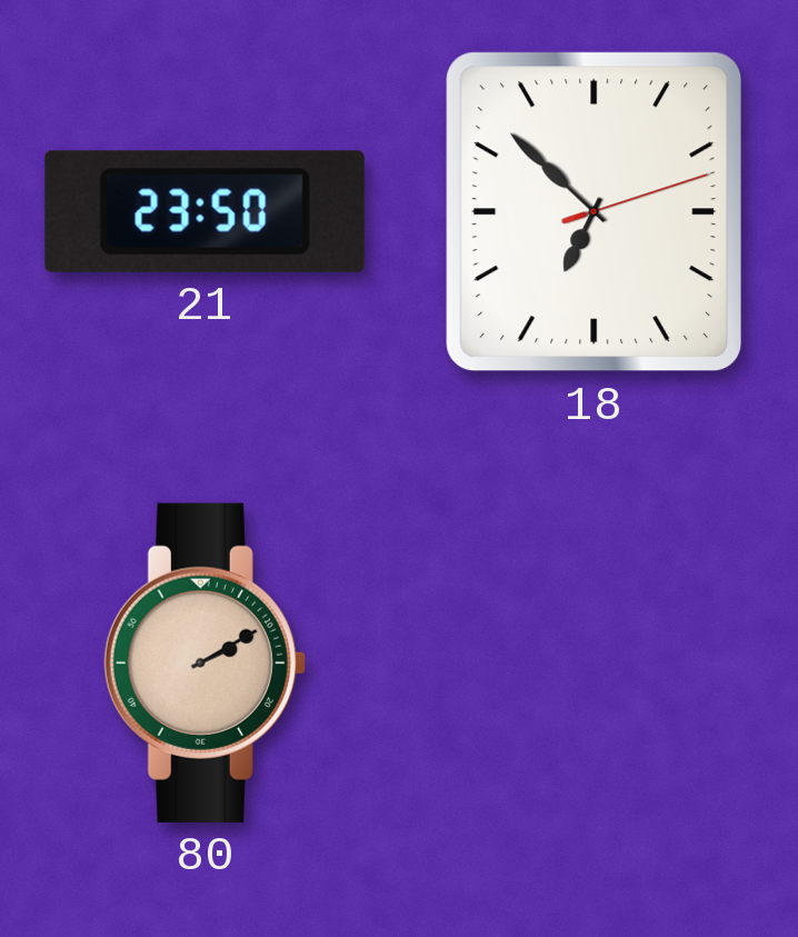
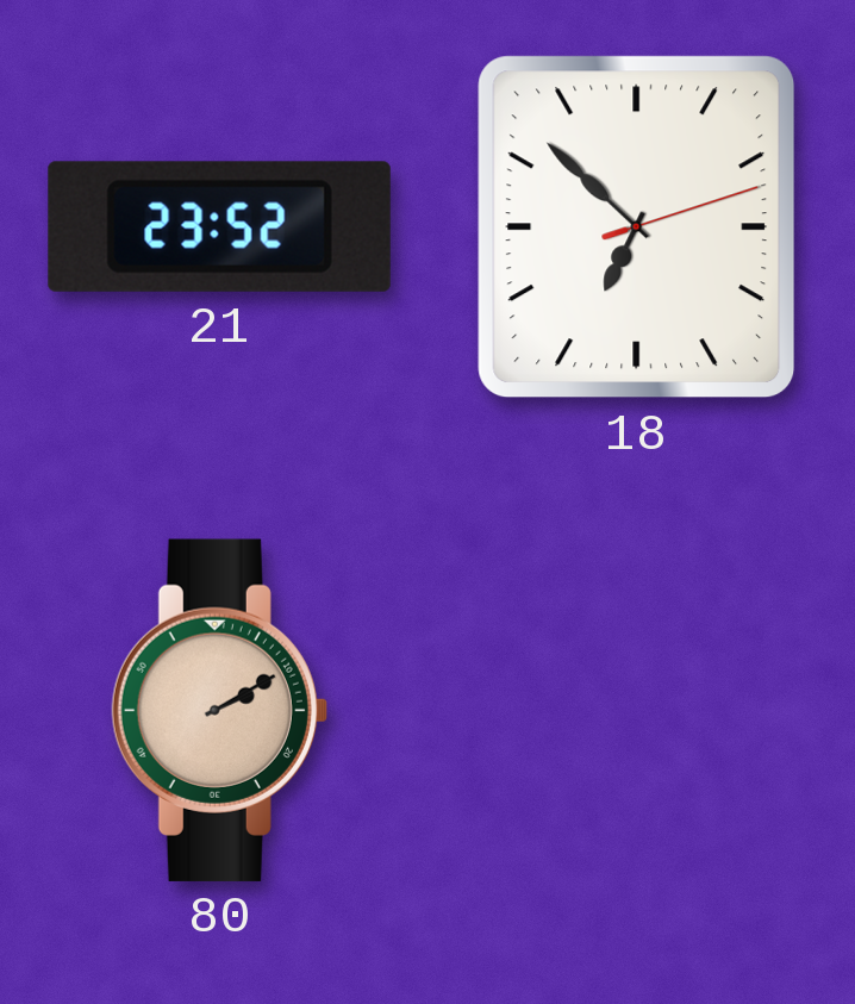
21: 23:50 -> 23:52 (219, 226)
